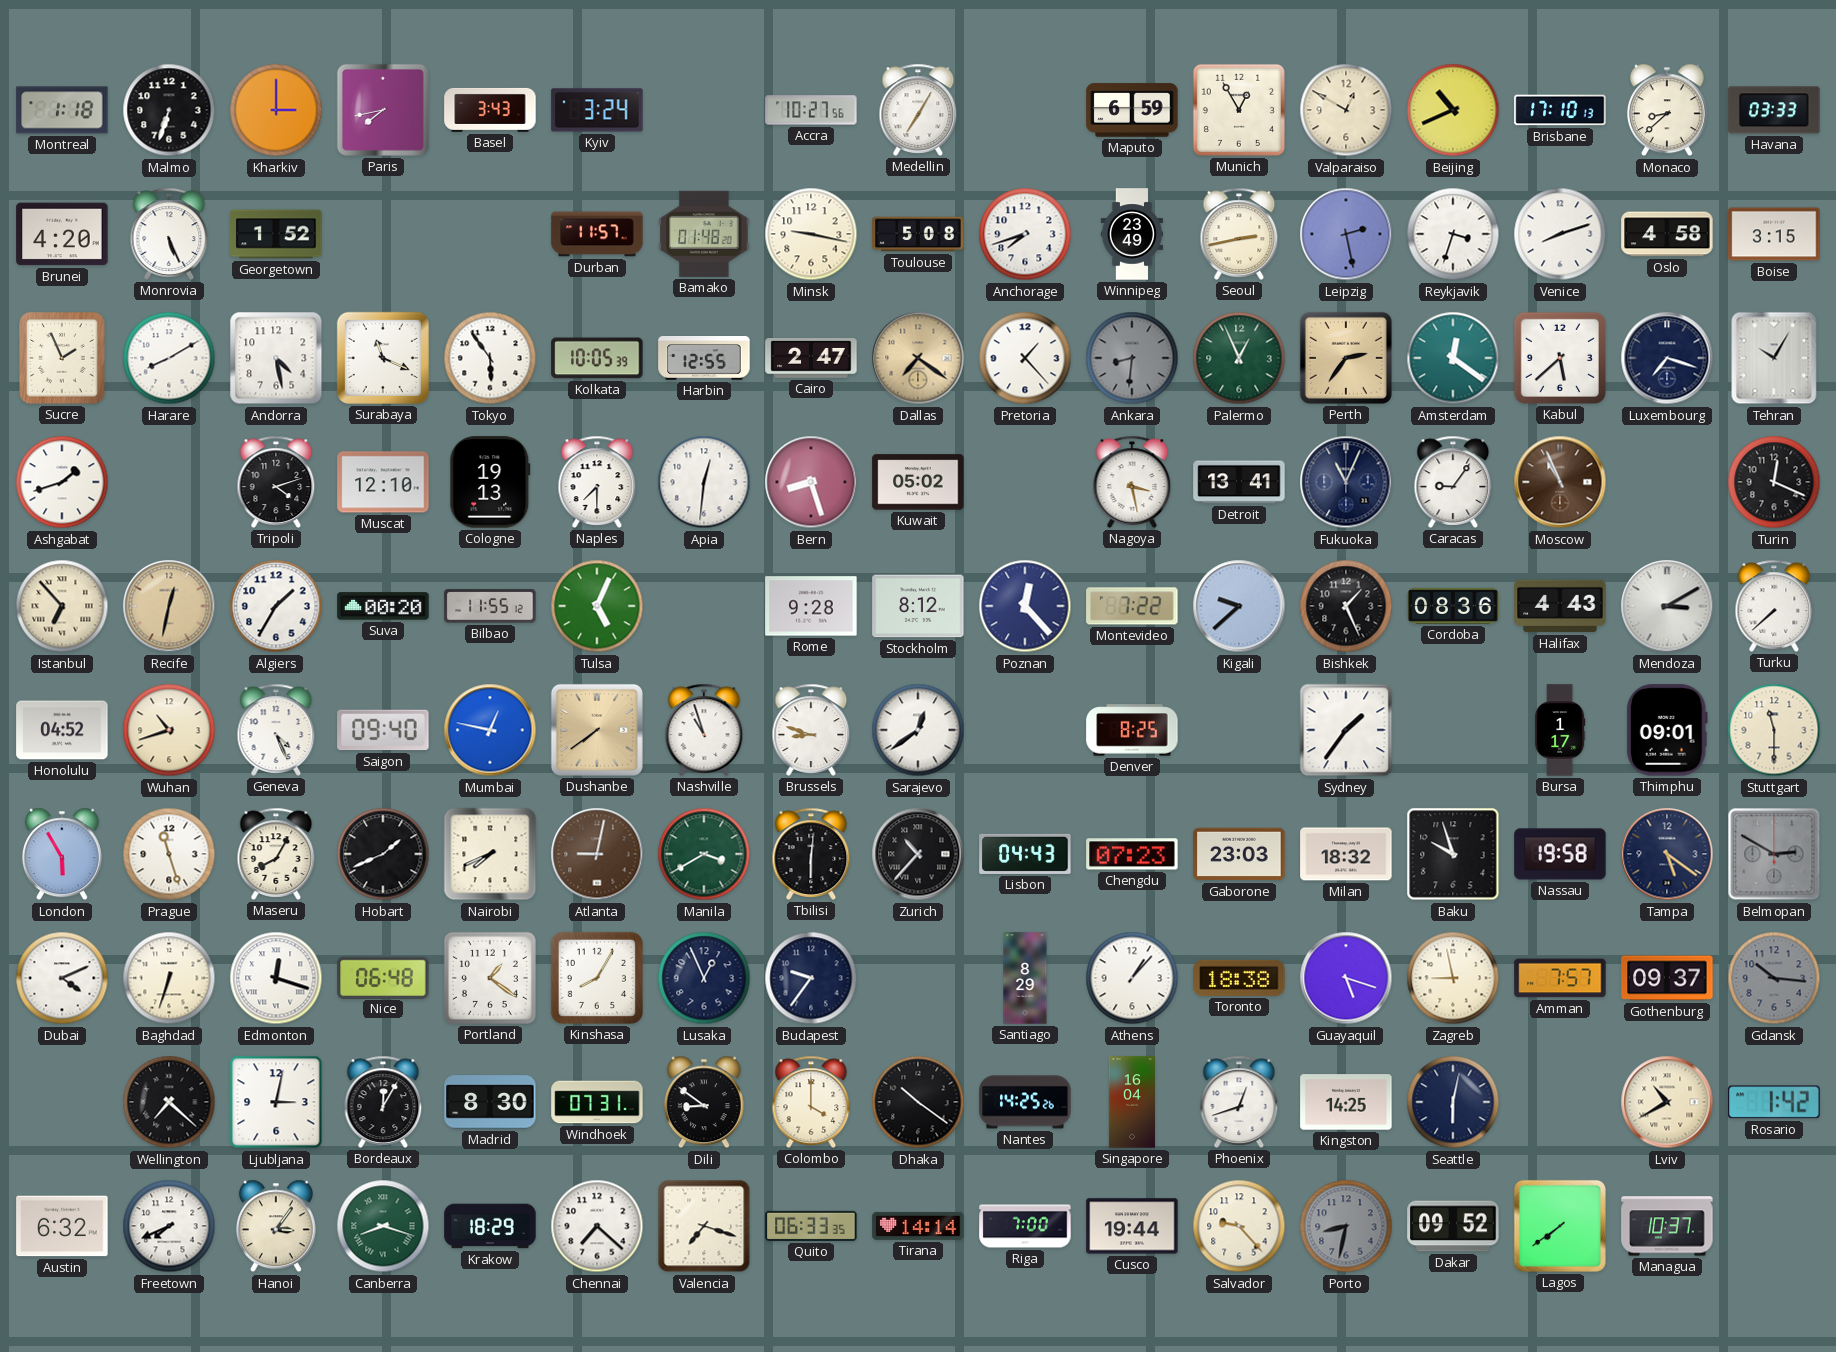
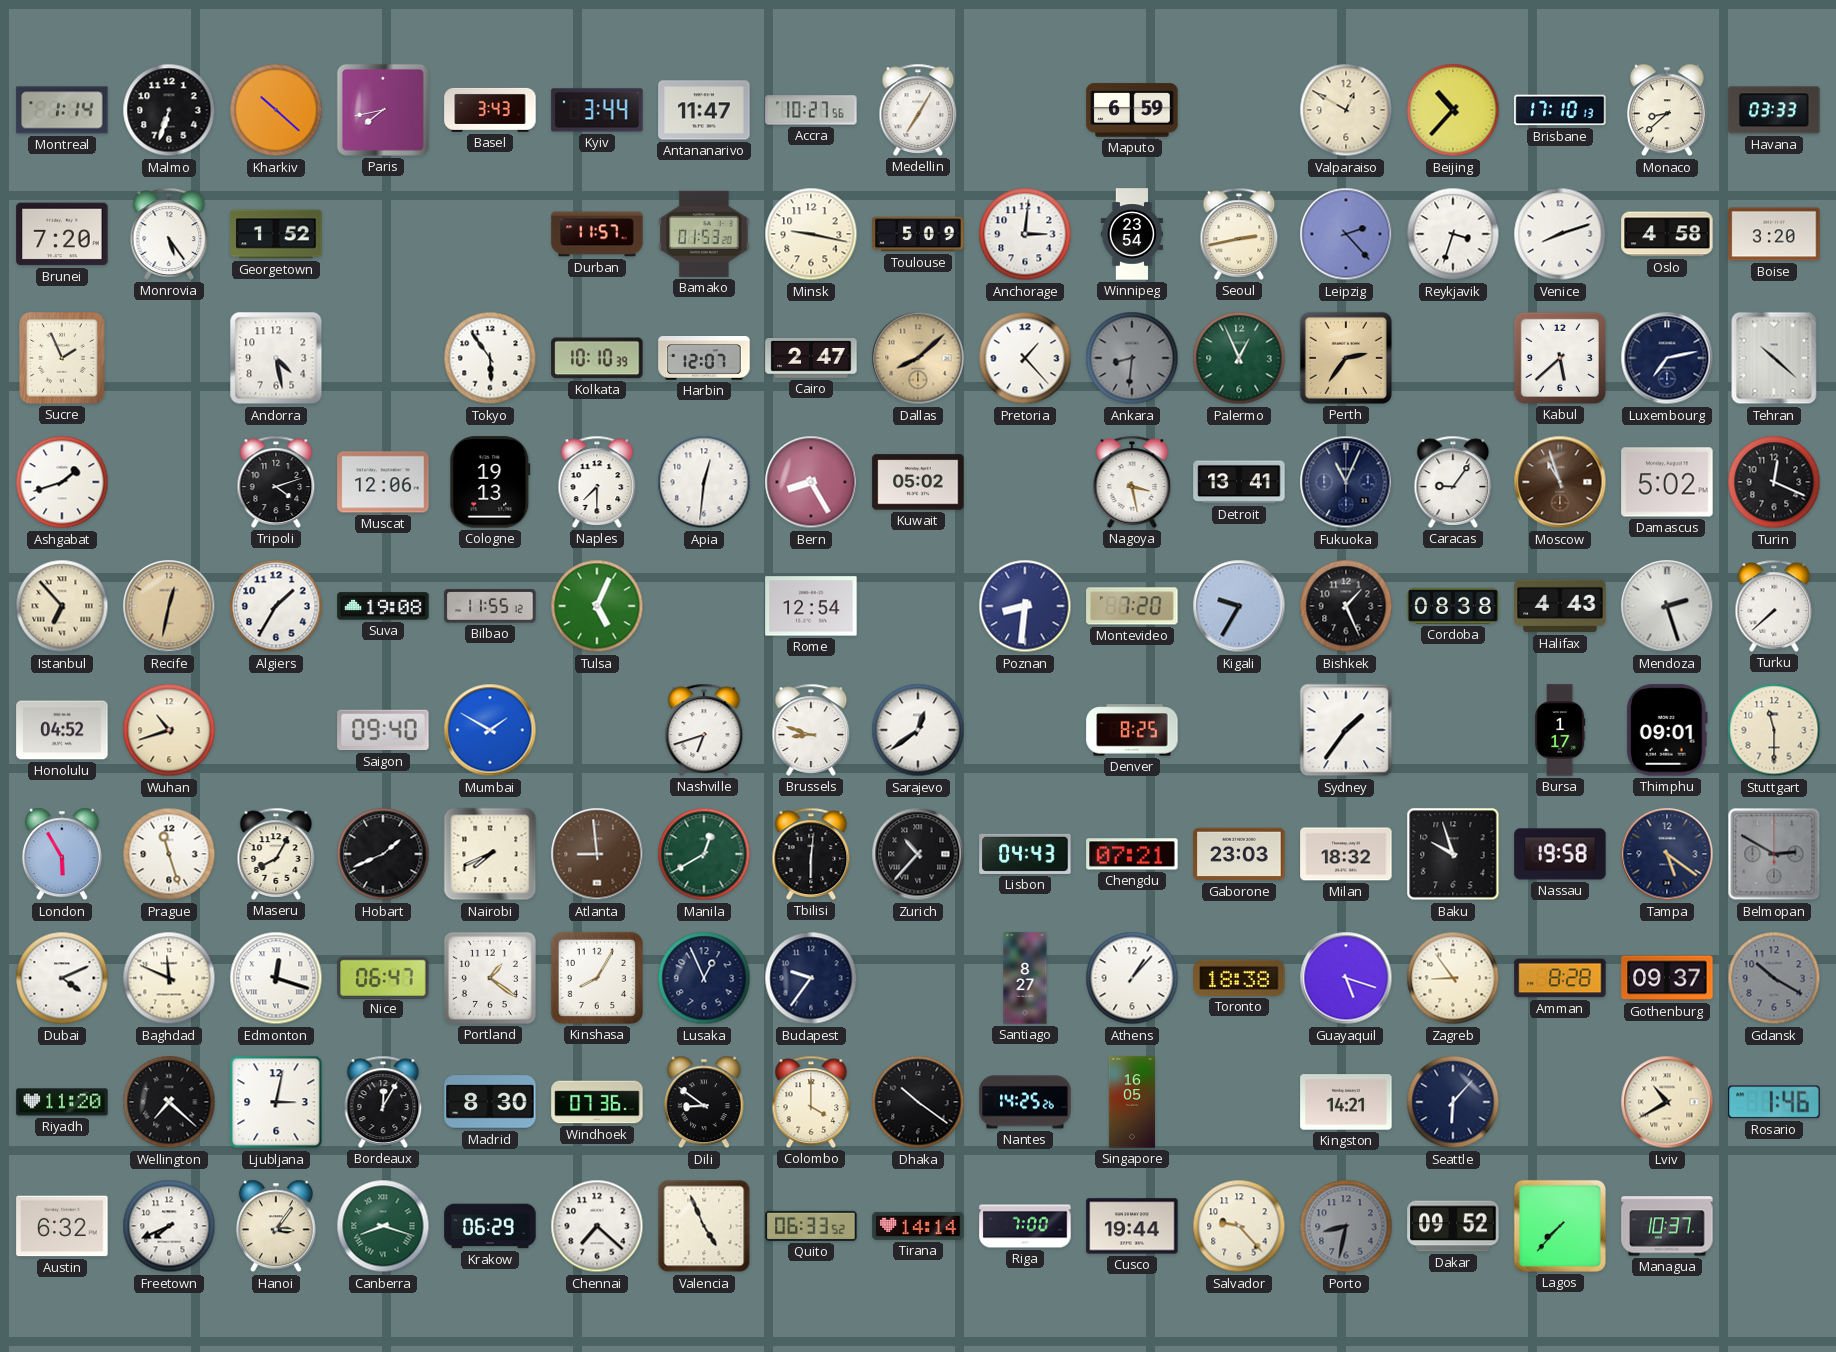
Montreal: 1:18 -> 1:14 (62, 110)
Kharkiv: 3:00 -> 10:22 (276, 110)
Kyiv: 3:24 -> 3:44 (597, 110)
Antananarivo: none -> 11:47 (704, 110)
Munich: 12:55 -> none (1239, 110)
Beijing: 10:41 -> 10:37 (1453, 110)
Brunei: 4:20 -> 7:20 (62, 234)
Monrovia: 5:26 -> 5:24 (169, 234)
Bamako: 01:48 -> 01:53 (704, 234)
Toulouse: 5:08 -> 5:09 (918, 234)
Anchorage: 7:42 -> 3:01 (1025, 234)
Winnipeg: 23:49 -> 23:54 (1131, 234)
Leipzig: 2:28 -> 2:23 (1346, 234)
Boise: 3:15 -> 3:20 (1774, 234)
Harare: 8:10 -> none (169, 358)
Surabaya: 11:19 -> none (383, 358)
Kolkata: 10:05 -> 10:10 (597, 358)
Harbin: 12:55 -> 12:07 (704, 359)
Dallas: 7:21 -> 8:08 (918, 358)
Amsterdam: 12:21 -> none (1453, 358)
Luxembourg: 7:18 -> 7:13 (1667, 358)
Tehran: 10:05 -> 10:22 (1774, 358)
Muscat: 12:10 -> 12:06 (383, 482)
Bern: 8:27 -> 8:25 (811, 482)
Moscow: 10:56 -> 10:57 (1560, 482)
Damascus: none -> 5:02 (1667, 482)
Suva: 00:20 -> 19:08 (383, 606)
Rome: 9:28 -> 12:54 (811, 606)
Stockholm: 8:12 -> none (918, 606)
Poznan: 12:23 -> 8:31 (1025, 606)
Montevideo: 7:22 -> 7:20 (1132, 606)
Kigali: 9:38 -> 9:35 (1239, 606)
Cordoba: 08:36 -> 08:38 (1453, 606)
Mendoza: 3:10 -> 2:27 (1667, 606)
Geneva: 4:26 -> none (276, 730)
Mumbai: 12:47 -> 1:50 (490, 730)
Dushanbe: 7:39 -> none (597, 730)
Nashville: 10:57 -> 6:42 (704, 730)
Atlanta: 9:02 -> 8:59 (597, 854)
Manila: 3:40 -> 12:40 (704, 854)
Chengdu: 07:23 -> 07:21 (1132, 854)
Baghdad: 6:33 -> 11:49 (169, 978)
Nice: 06:48 -> 06:47 (383, 977)
Santiago: 8:29 -> 8:27 (1025, 978)
Zagreb: 8:58 -> 8:54 (1453, 978)
Amman: 7:57 -> 8:28 (1560, 978)
Gdansk: 10:16 -> 10:20 (1774, 978)
Riyadh: none -> 11:20 (62, 1102)
Windhoek: 07:31 -> 07:36 (597, 1102)
Singapore: 16:04 -> 16:05 (1132, 1102)
Phoenix: 12:42 -> none (1239, 1102)
Kingston: 14:25 -> 14:21 (1346, 1102)
Seattle: 6:02 -> 6:07 (1453, 1102)
Rosario: 1:42 -> 1:46 (1774, 1102)
Krakow: 18:29 -> 06:29 (490, 1226)
Valencia: 7:18 -> 4:56 (704, 1226)
Quito: 06:33:35 -> 06:33:52 (811, 1226)
Lagos: 7:39 -> 7:37 (1560, 1226)
